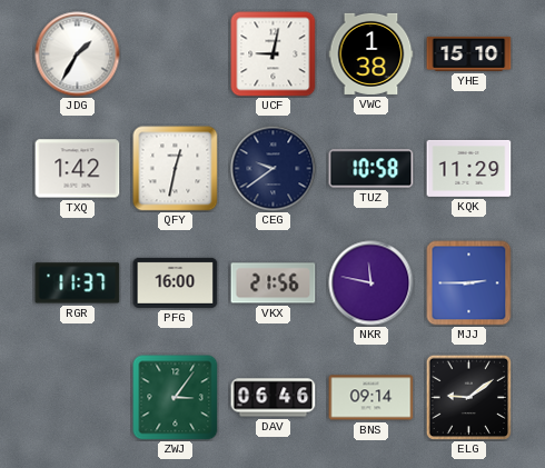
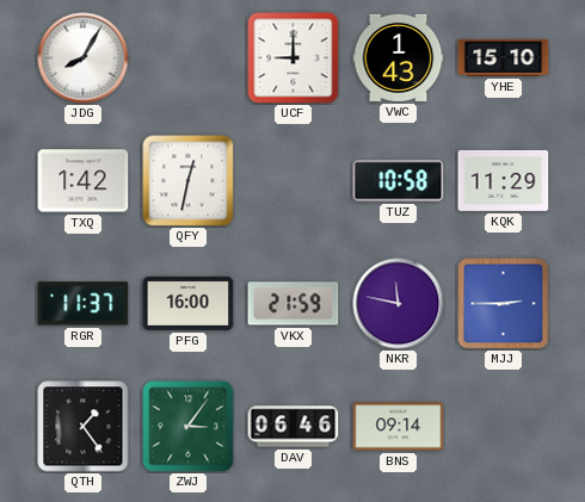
JDG: 1:35 -> 8:05 (84, 58)
UCF: 9:02 -> 9:00 (294, 58)
VWC: 1:38 -> 1:43 (399, 57)
CEG: 9:39 -> none (274, 169)
VKX: 21:56 -> 21:59 (294, 304)
QTH: none -> 1:24 (84, 427)
ELG: 9:09 -> none (468, 397)
